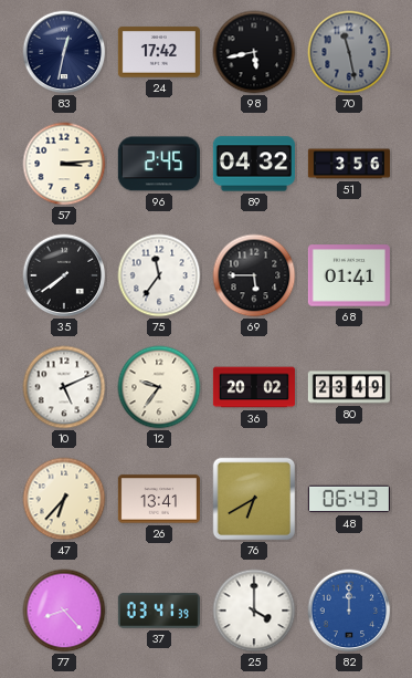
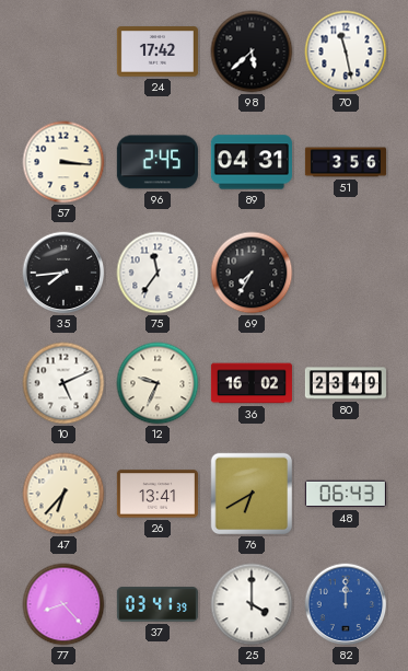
83: 12:32 -> none (64, 52)
98: 5:43 -> 5:38 (252, 51)
70 dial: grey -> white (346, 51)
57: 3:14 -> 3:16 (63, 162)
89: 04:32 -> 04:31 (252, 162)
35: 7:39 -> 7:44 (63, 273)
69: 5:45 -> 7:35 (252, 273)
68: 01:41 -> none (349, 275)
12: 9:36 -> 9:34 (158, 383)
36: 20:02 -> 16:02 (252, 383)
